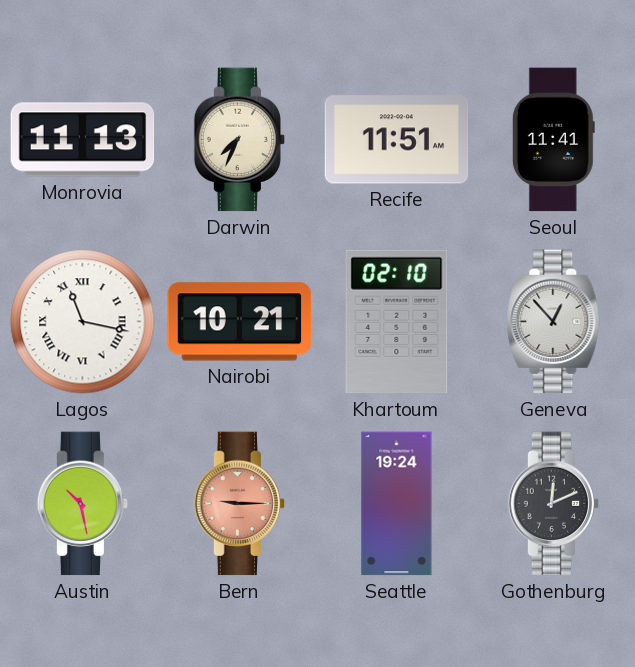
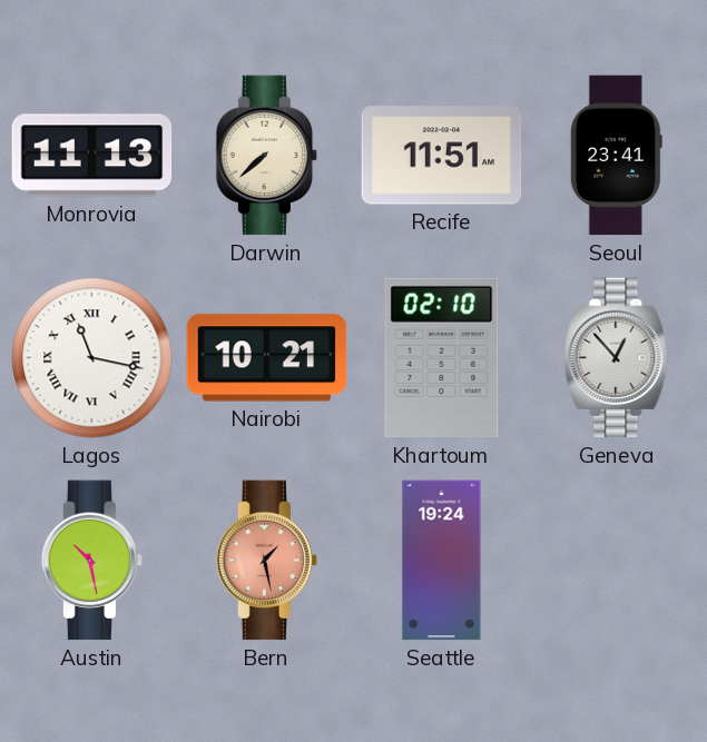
Darwin: 7:34 -> 7:38 (267, 156)
Seoul: 11:41 -> 23:41 (616, 156)
Bern: 9:15 -> 1:28 (267, 561)
Gothenburg: 12:11 -> none (554, 504)
